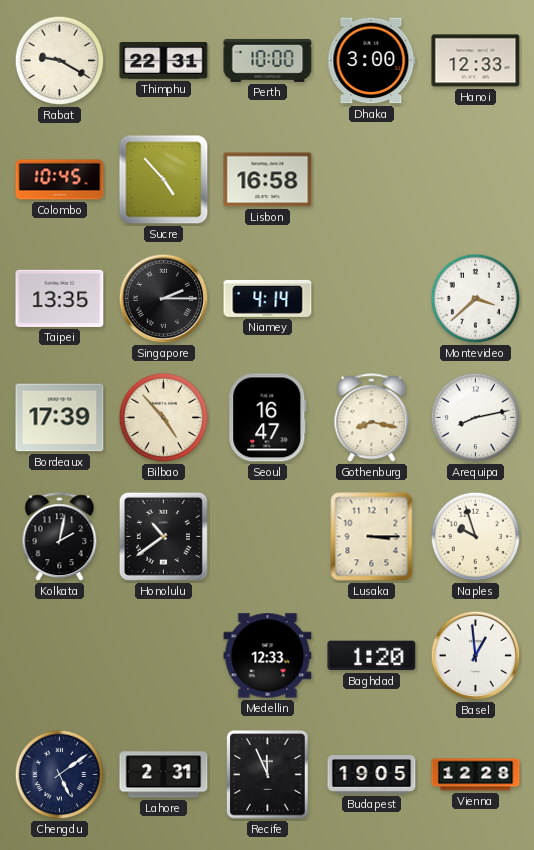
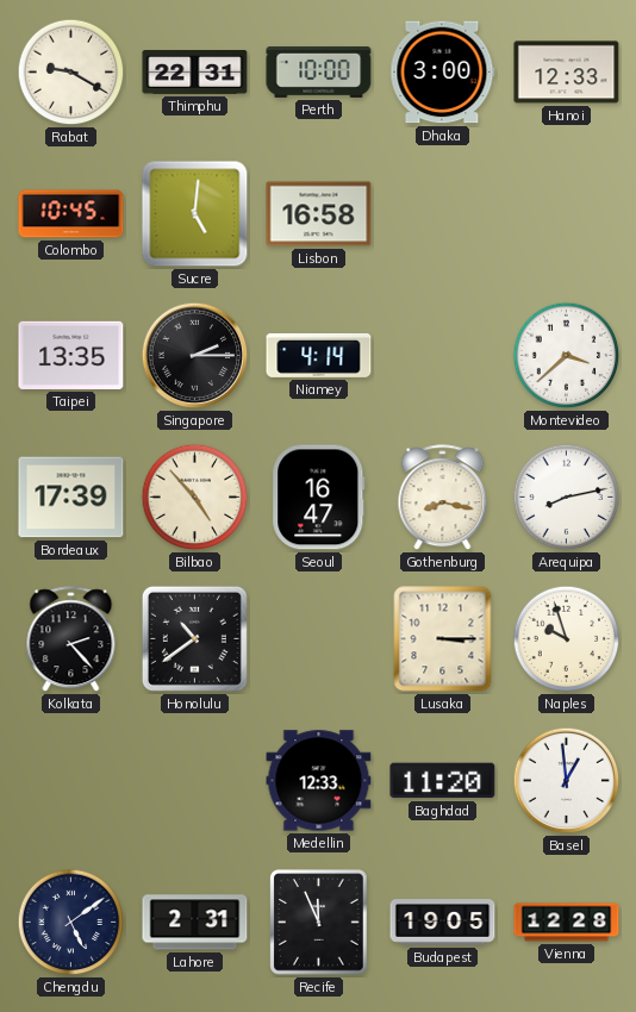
Sucre: 4:53 -> 5:01 (195, 214)
Kolkata: 2:02 -> 2:23 (71, 639)
Baghdad: 1:20 -> 11:20 (443, 781)
